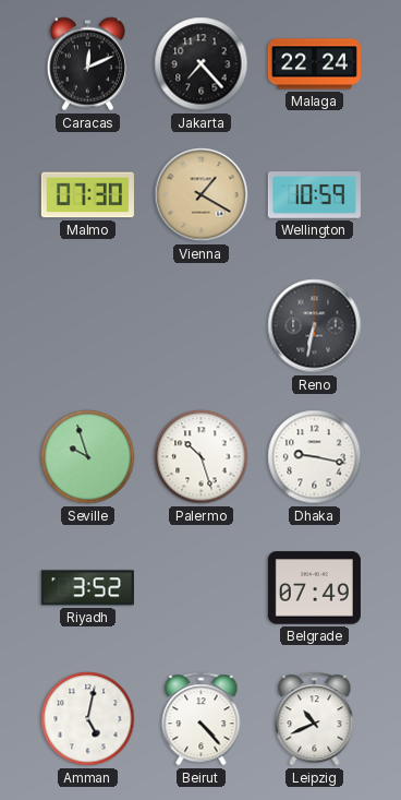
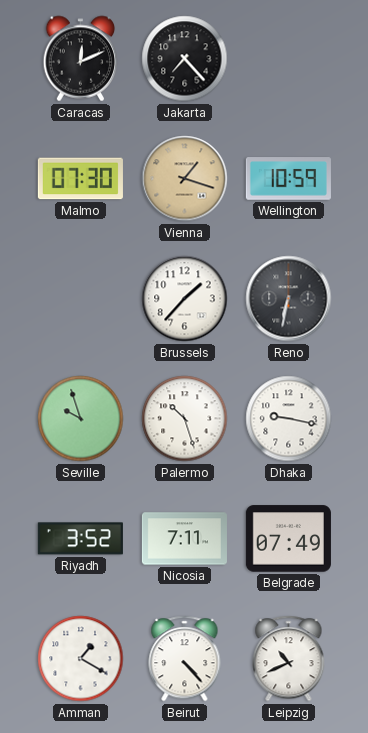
Malaga: 22:24 -> none (314, 64)
Vienna: 1:20 -> 1:18 (185, 179)
Brussels: none -> 1:37 (185, 299)
Nicosia: none -> 7:11 (184, 539)
Amman: 5:02 -> 1:20 (81, 659)
